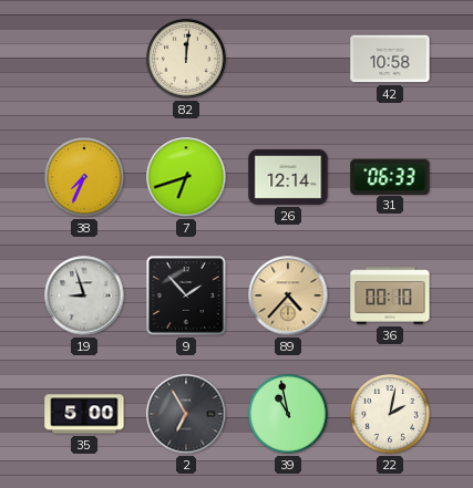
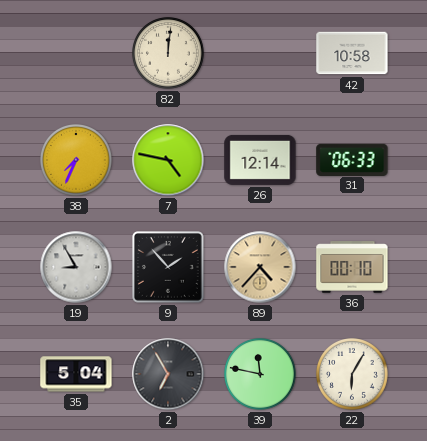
7: 6:42 -> 4:47 (168, 160)
19: 8:57 -> 8:55 (76, 267)
35: 5:00 -> 5:04 (76, 374)
39: 10:58 -> 11:47 (261, 375)
22: 2:02 -> 6:05 (353, 375)
